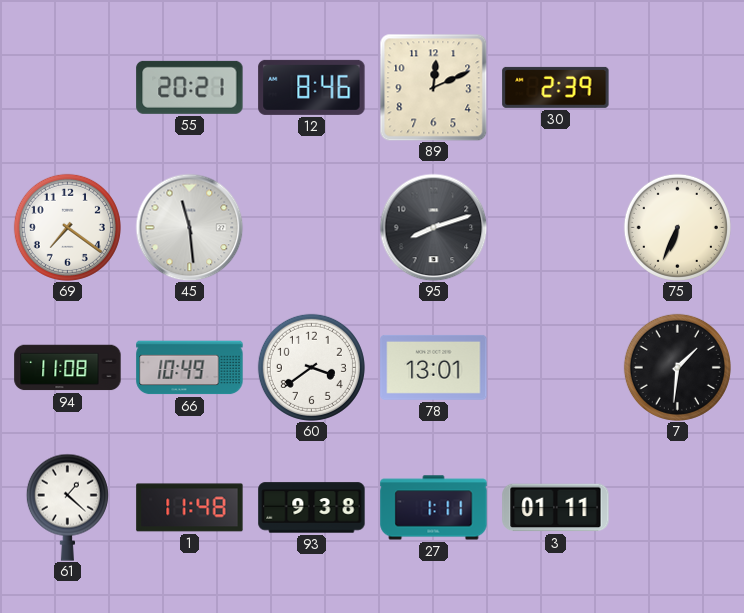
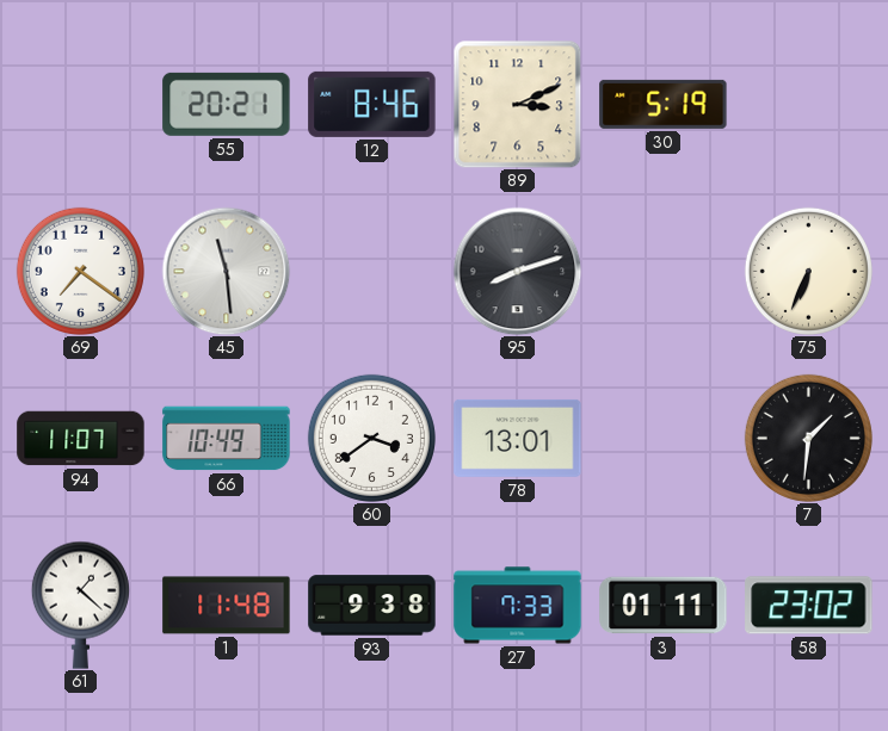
89: 12:11 -> 3:11 (517, 104)
30: 2:39 -> 5:19 (664, 104)
94: 11:08 -> 11:07 (81, 439)
27: 1:11 -> 7:33 (518, 606)
58: none -> 23:02 (809, 606)
